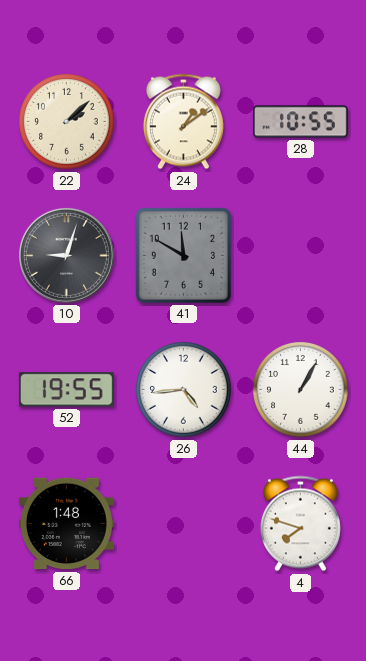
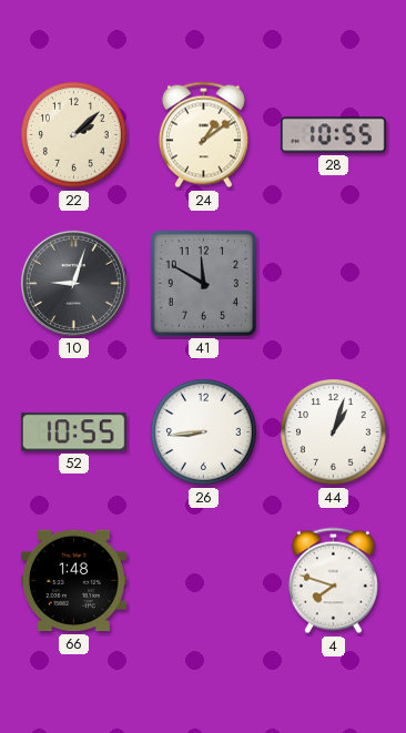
52: 19:55 -> 10:55 (73, 432)
26: 4:44 -> 8:44 (204, 432)
44: 1:05 -> 1:03 (334, 432)
